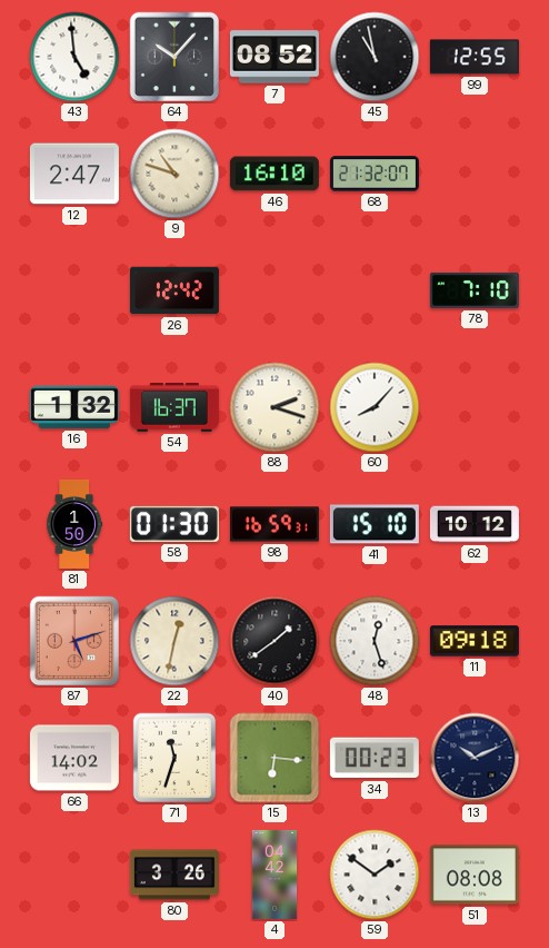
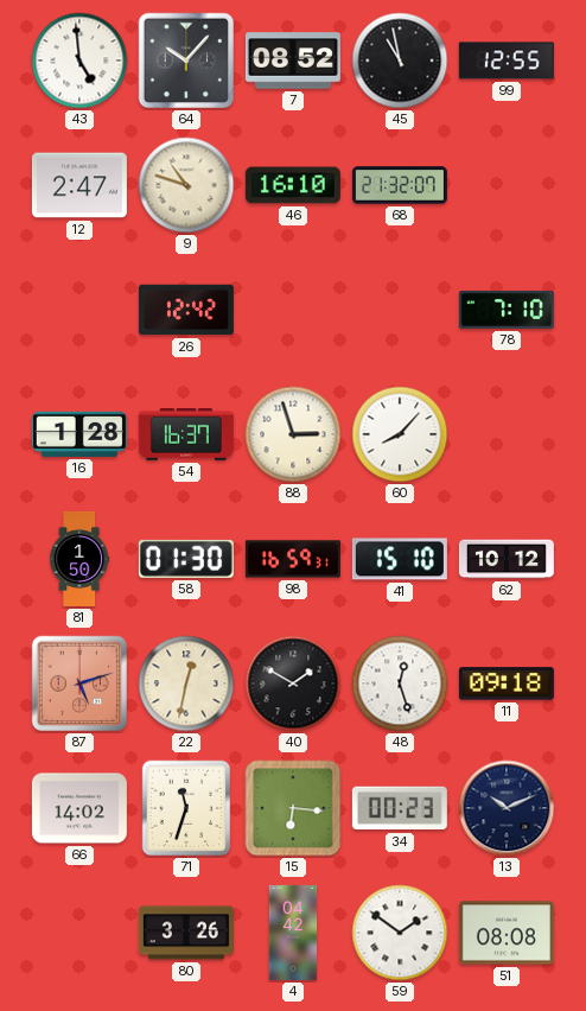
16: 1:32 -> 1:28 (79, 434)
88: 2:18 -> 2:57 (293, 434)
40: 1:39 -> 1:50 (293, 683)
